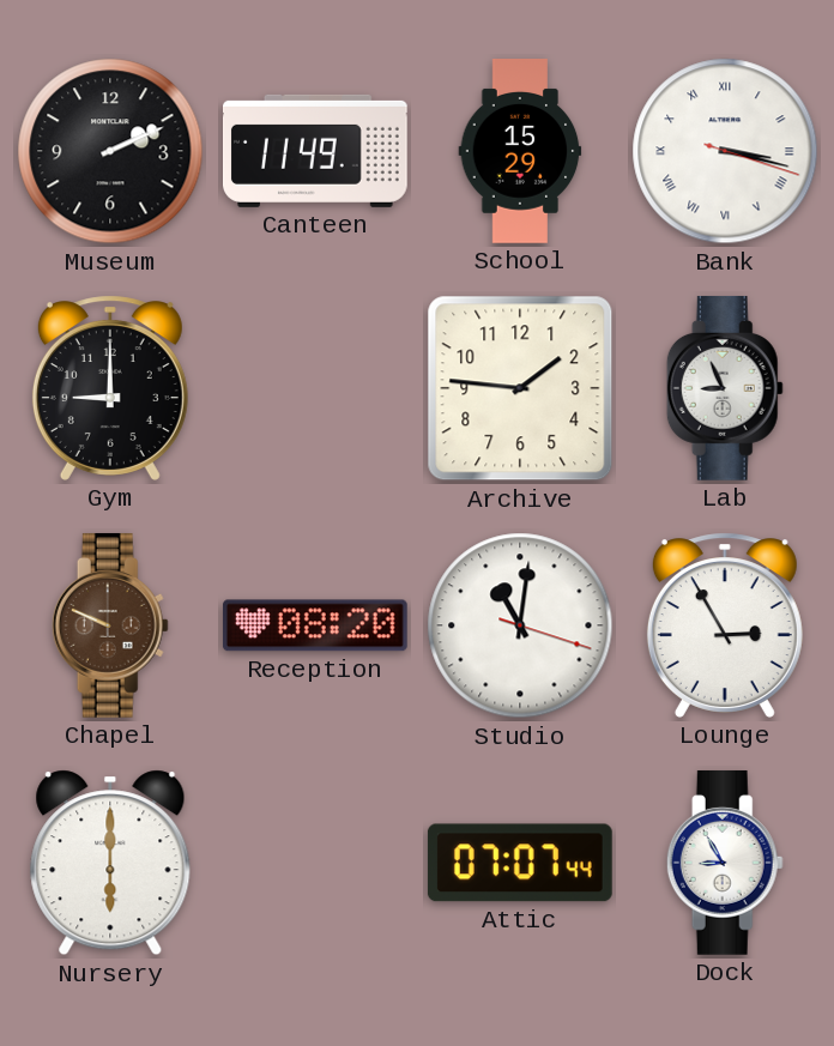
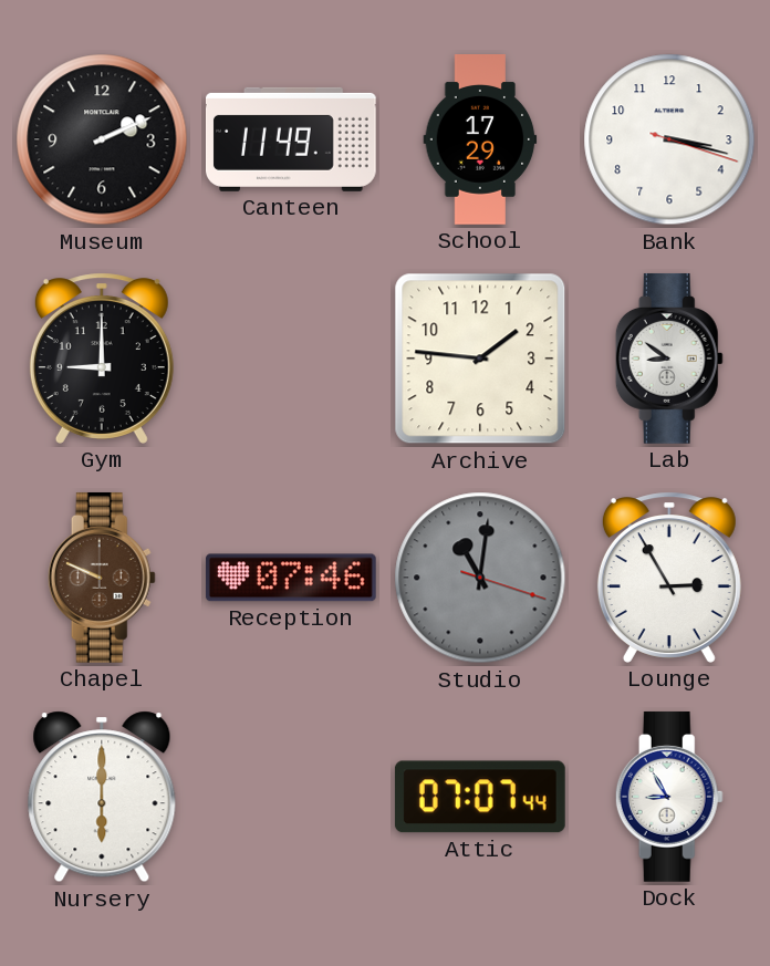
School: 15:29 -> 17:29 (480, 141)
Bank numerals: Roman -> Arabic (669, 139)
Lab: 8:56 -> 8:51 (669, 359)
Reception: 08:20 -> 07:46 (291, 578)
Studio dial: white -> grey (480, 578)
